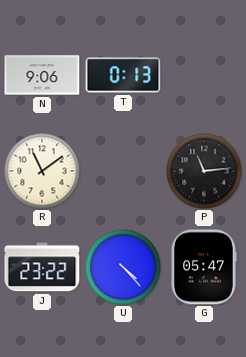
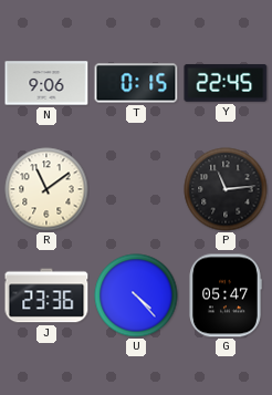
T: 0:13 -> 0:15 (136, 83)
Y: none -> 22:45 (226, 83)
J: 23:22 -> 23:36 (46, 295)
